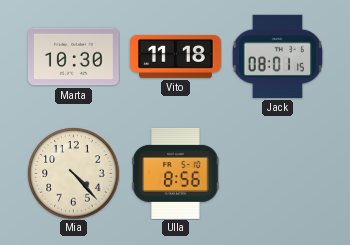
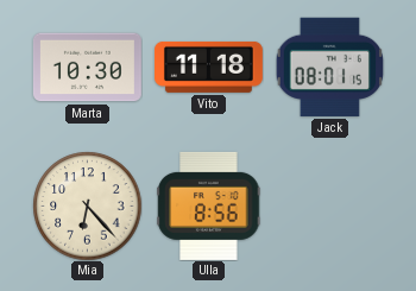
Mia: 4:23 -> 6:23 (87, 205)
